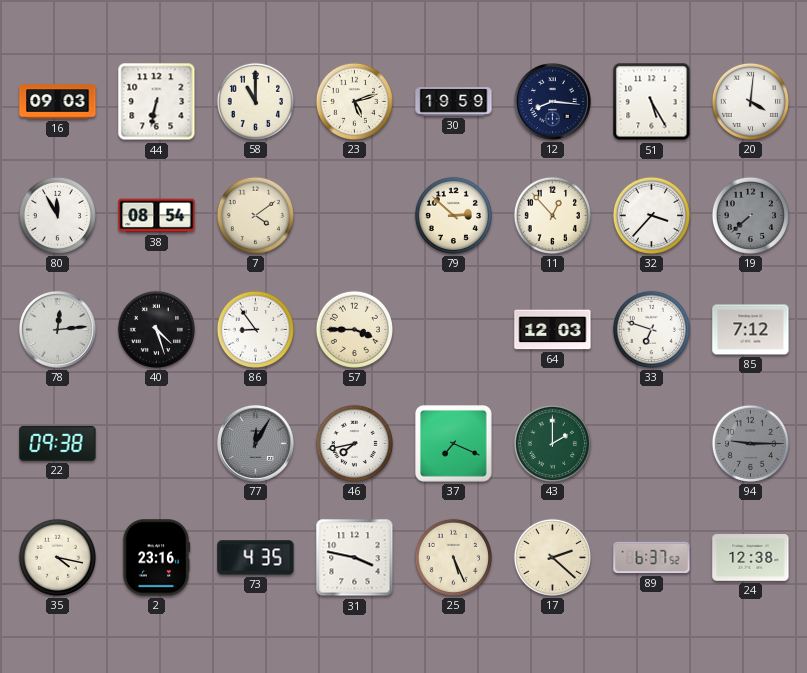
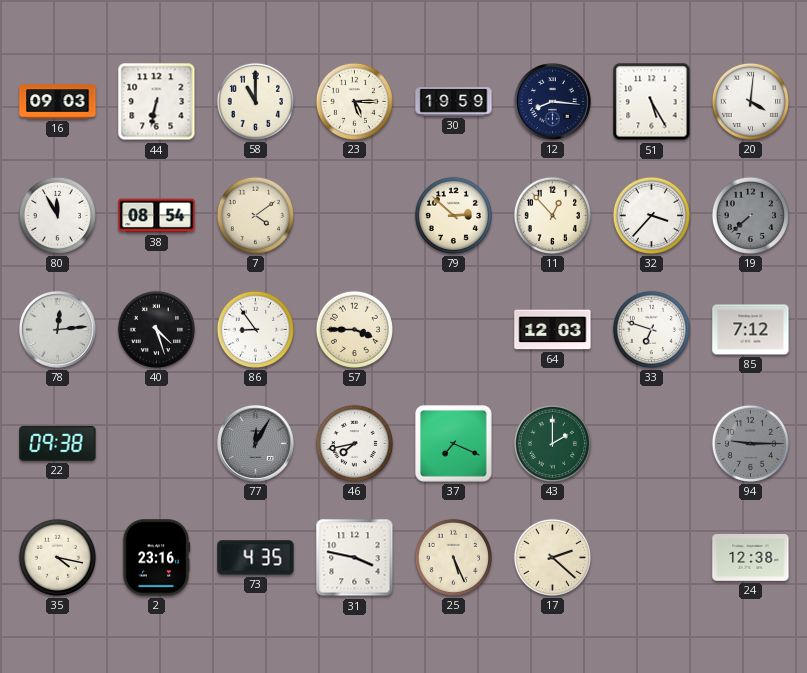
23: 5:12 -> 5:15 (354, 101)
89: 6:37 -> none (652, 558)
